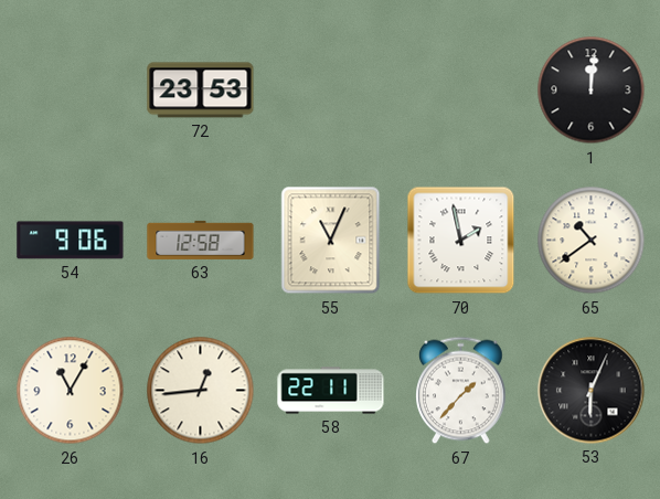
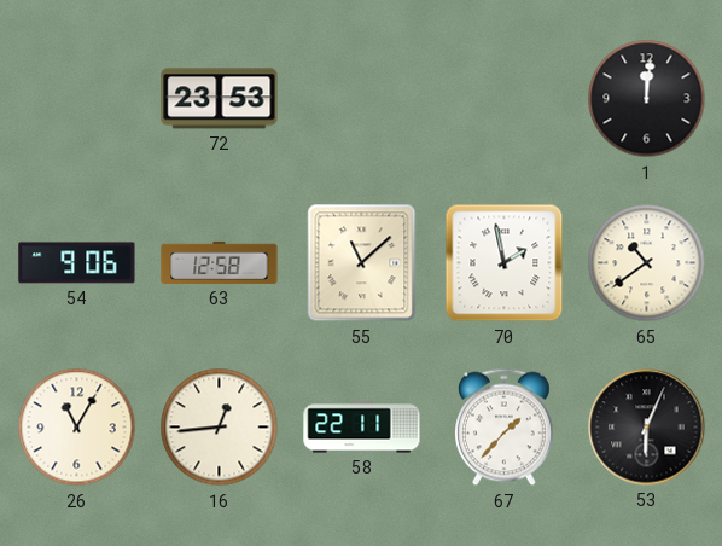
55: 11:04 -> 11:08 (362, 263)
